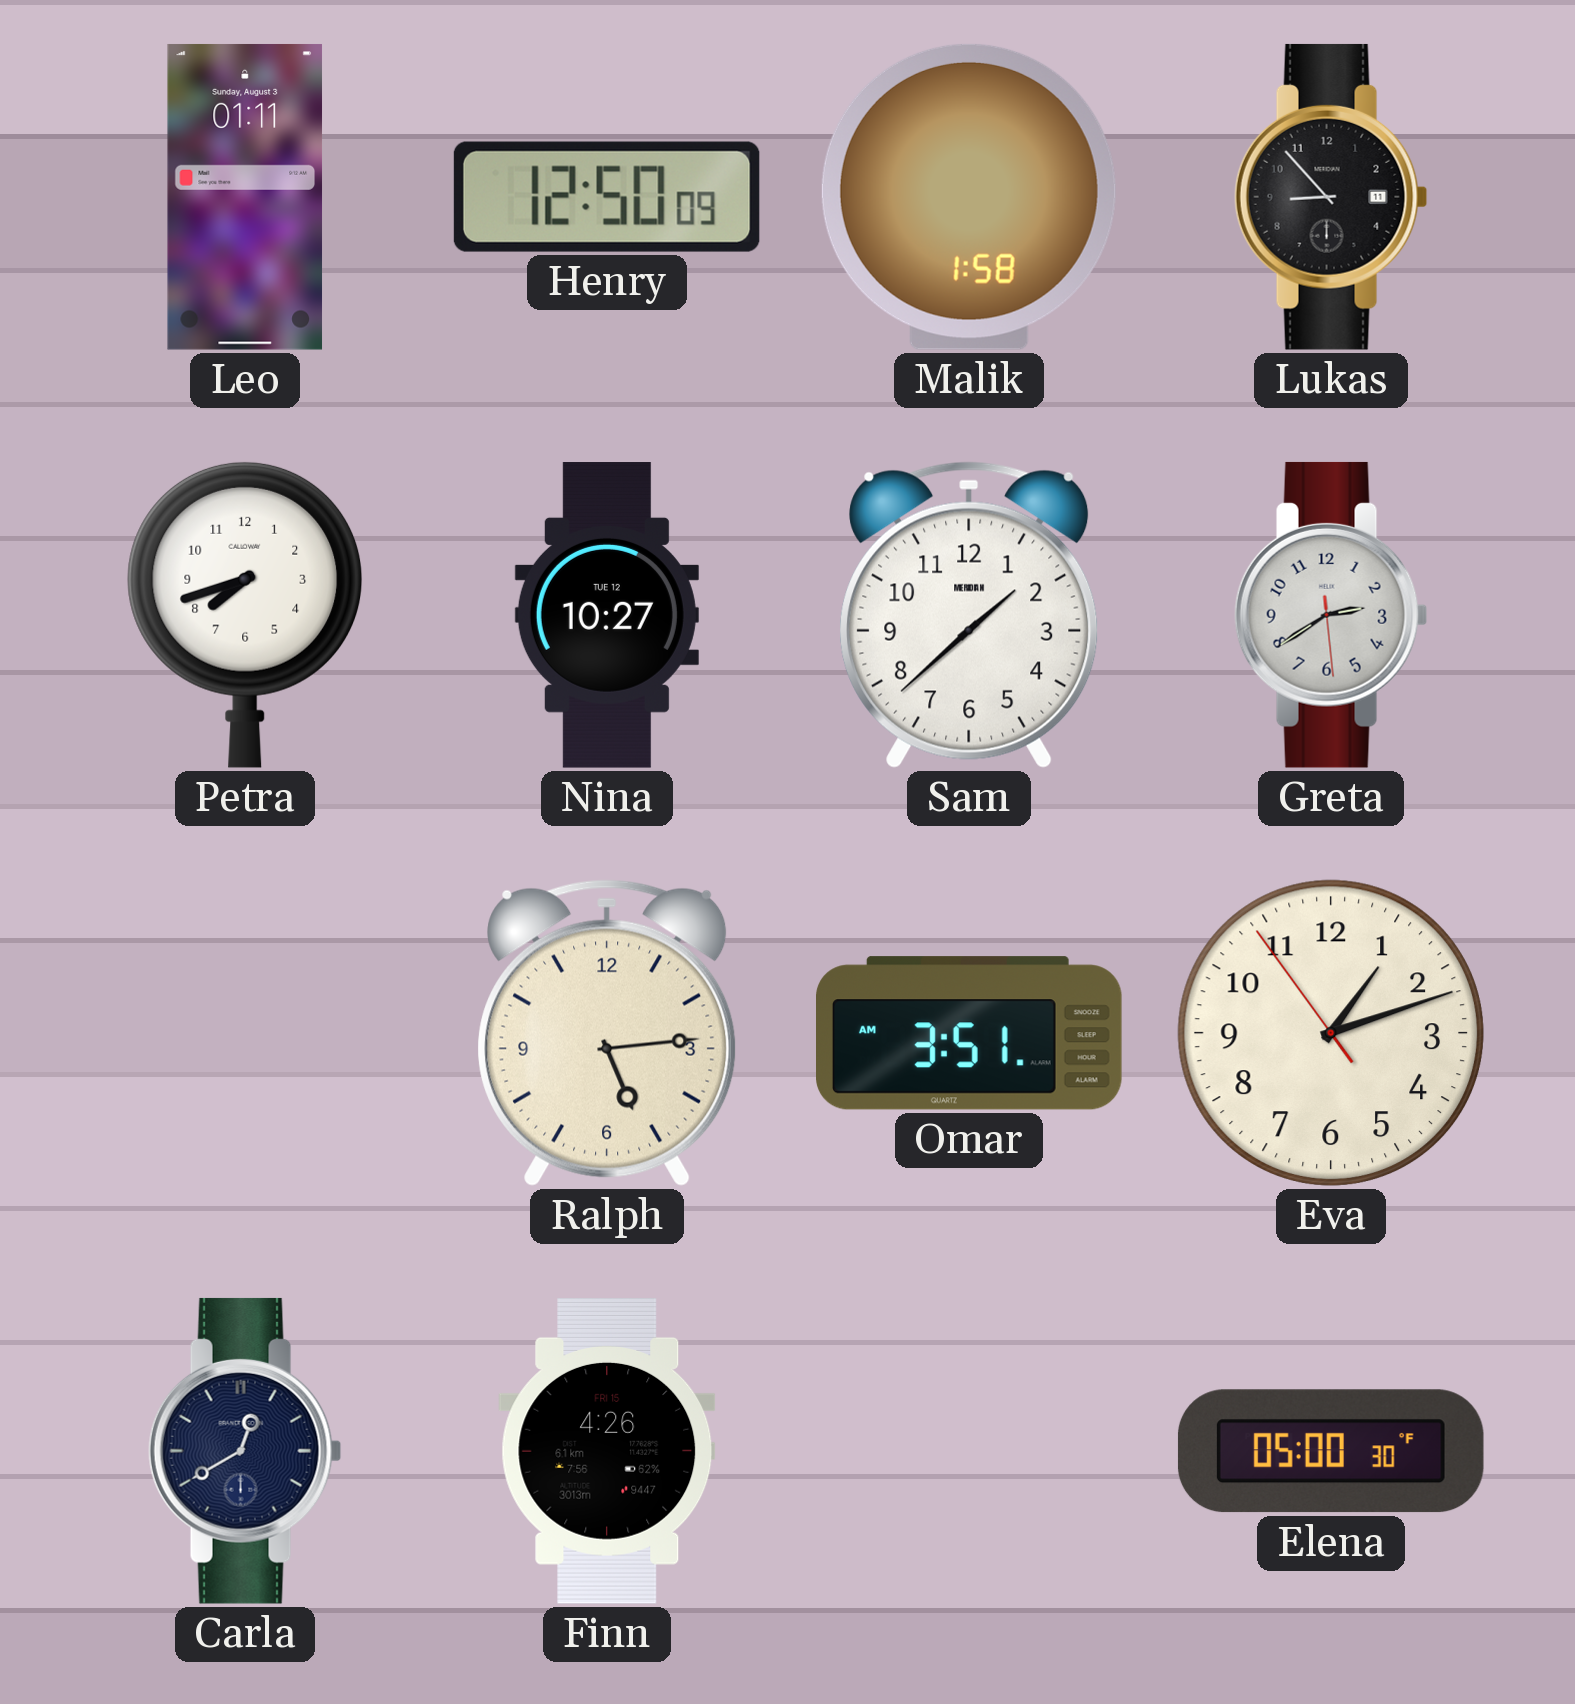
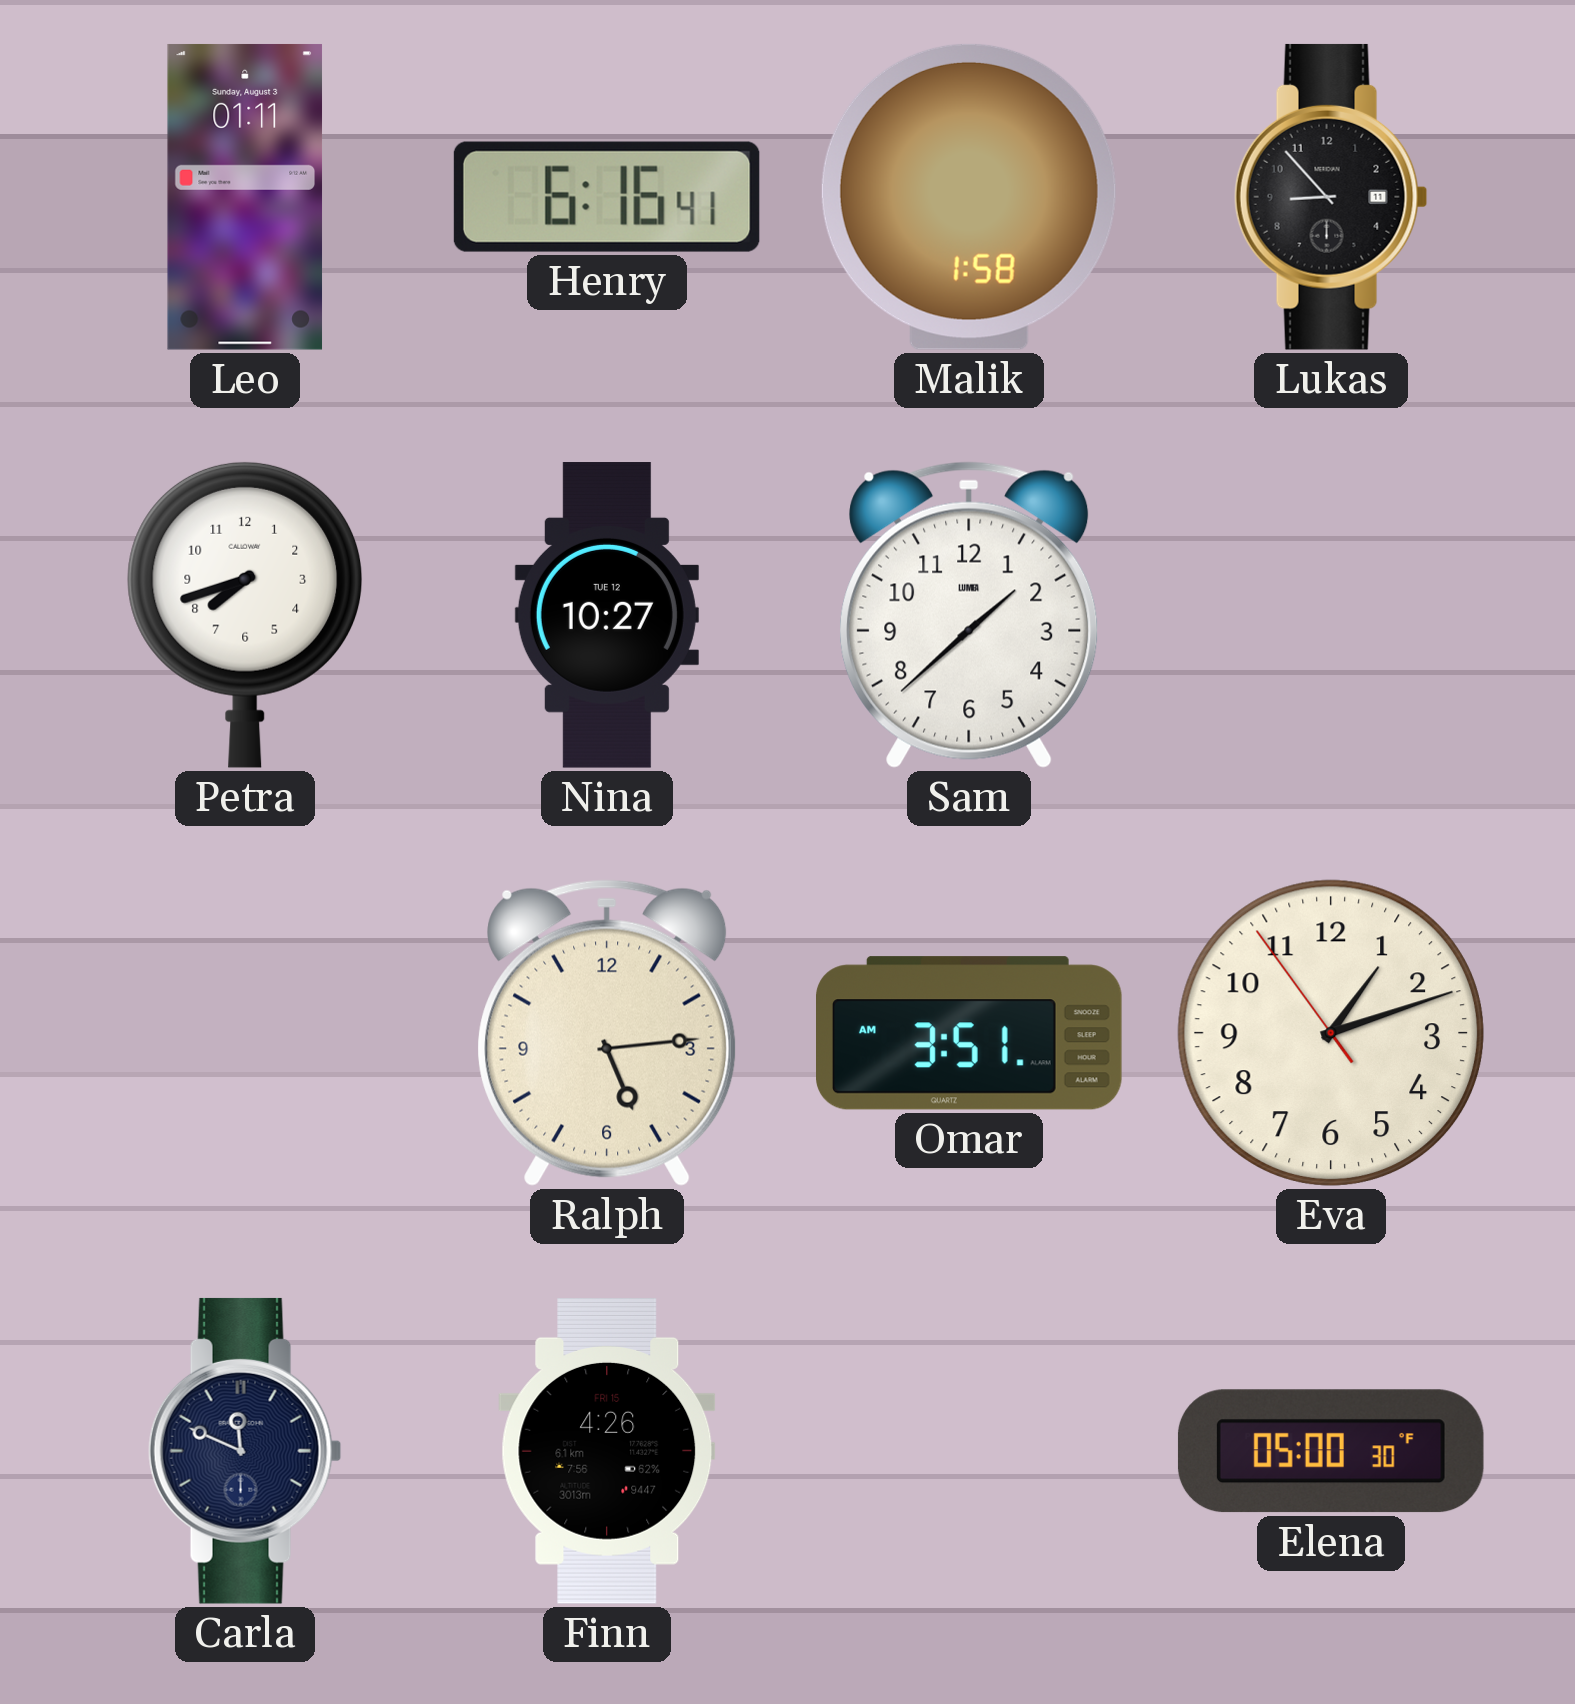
Henry: 12:50 -> 6:16 (607, 197)
Sam brand: MERIDIAN -> LUMEA (969, 615)
Greta: 2:39 -> none (1331, 615)
Carla: 12:40 -> 11:49 (245, 1451)
